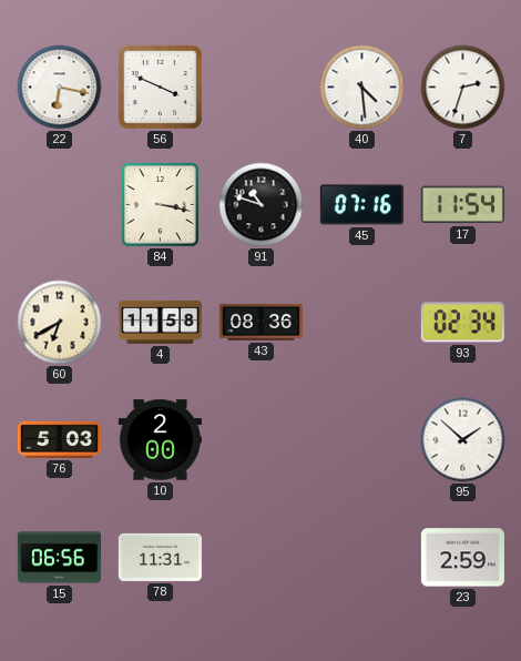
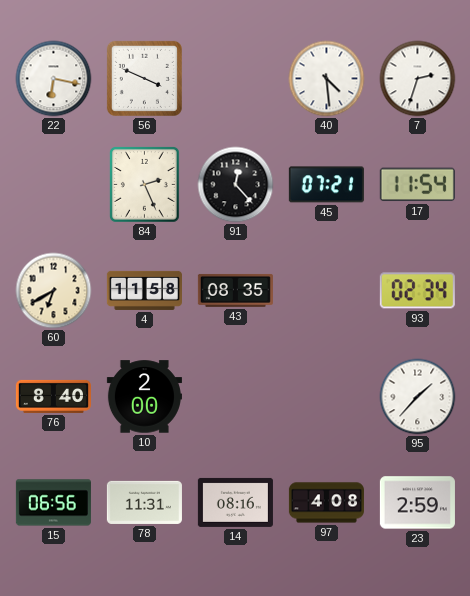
84: 3:17 -> 2:26 (144, 184)
91: 10:48 -> 12:23 (236, 185)
45: 07:16 -> 07:21 (326, 185)
43: 08:36 -> 08:35 (235, 290)
76: 5:03 -> 8:40 (53, 396)
95: 1:52 -> 1:37 (418, 397)
14: none -> 08:16 (235, 502)
97: none -> 4:08 (326, 503)
